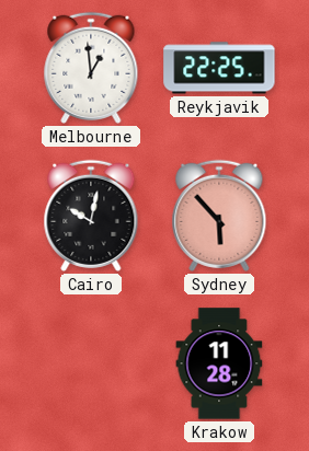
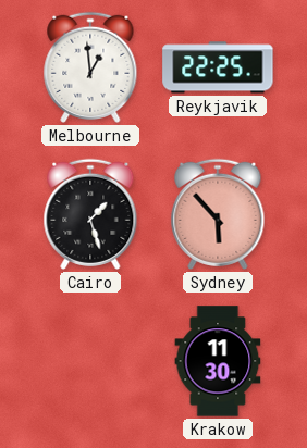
Cairo: 10:02 -> 1:27 (90, 214)
Krakow: 11:28 -> 11:30 (218, 361)
